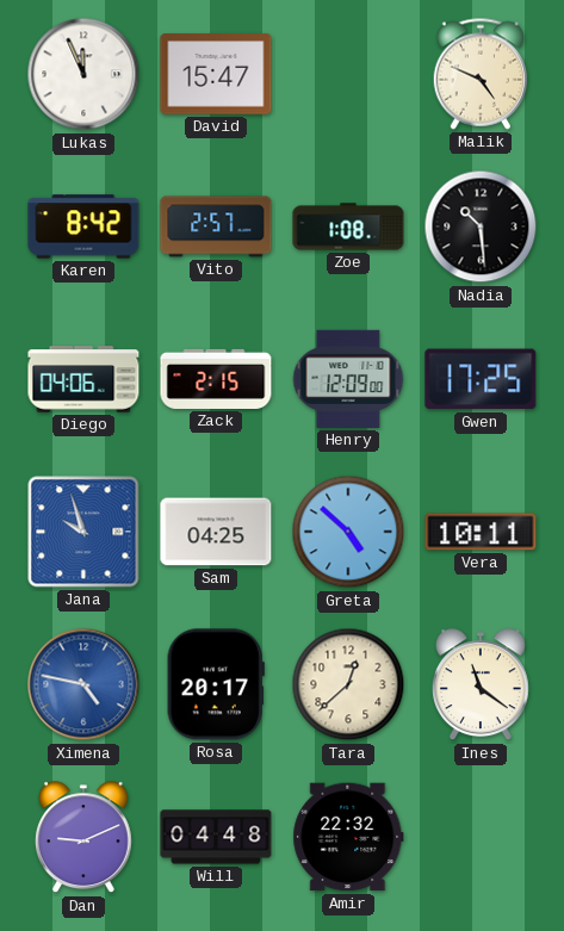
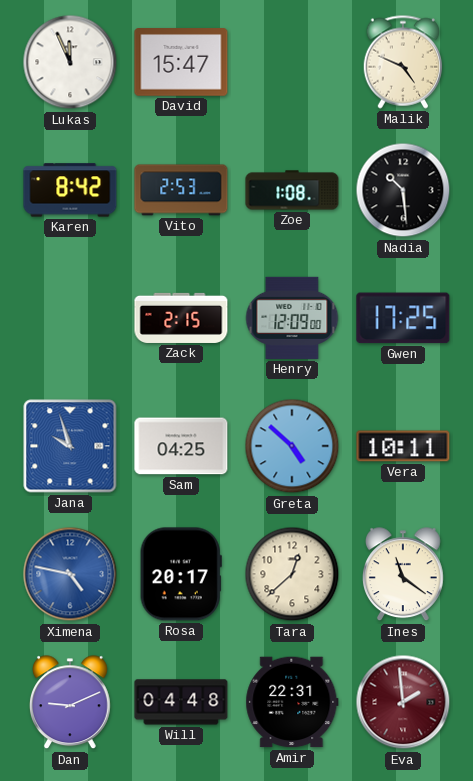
Vito: 2:57 -> 2:53 (181, 190)
Diego: 04:06 -> none (83, 379)
Amir: 22:32 -> 22:31 (292, 702)
Eva: none -> 1:59 (403, 702)
